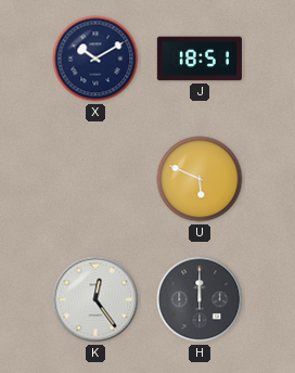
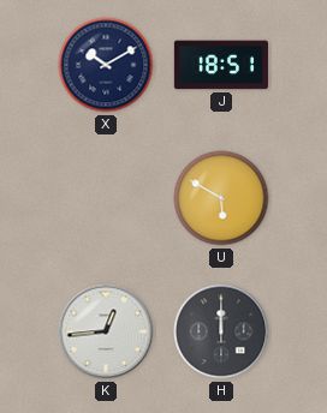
U: 5:49 -> 5:50 (221, 198)
K: 12:24 -> 12:44 (106, 331)
